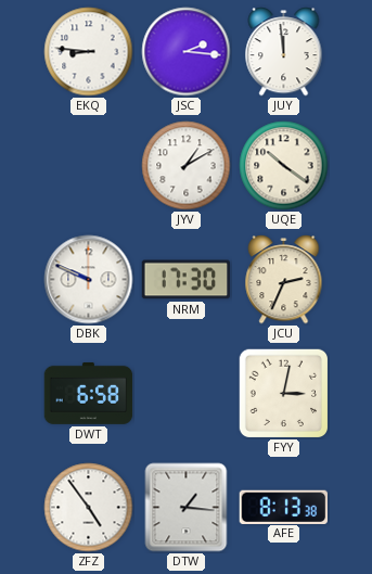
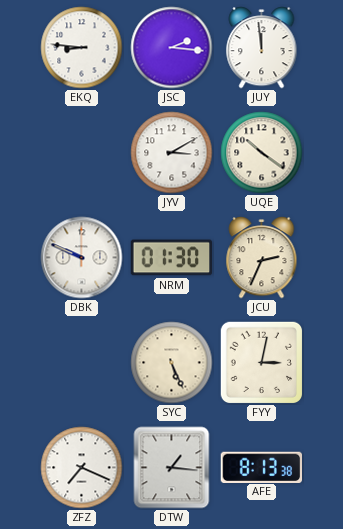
JYV: 1:10 -> 3:10 (172, 153)
NRM: 17:30 -> 01:30 (172, 258)
DWT: 6:58 -> none (89, 393)
SYC: none -> 5:26 (172, 363)
ZFZ: 4:54 -> 7:19 (82, 468)
